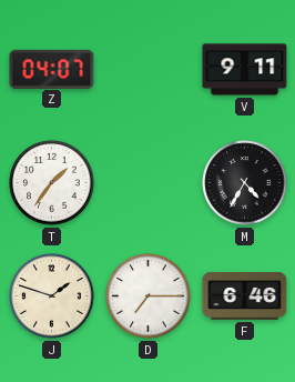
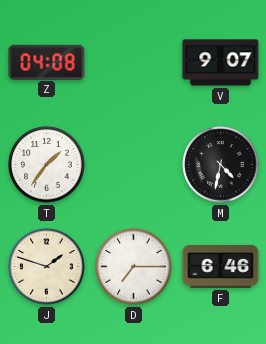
Z: 04:07 -> 04:08 (47, 62)
V: 9:11 -> 9:07 (221, 63)
M: 4:35 -> 4:32 (221, 165)
